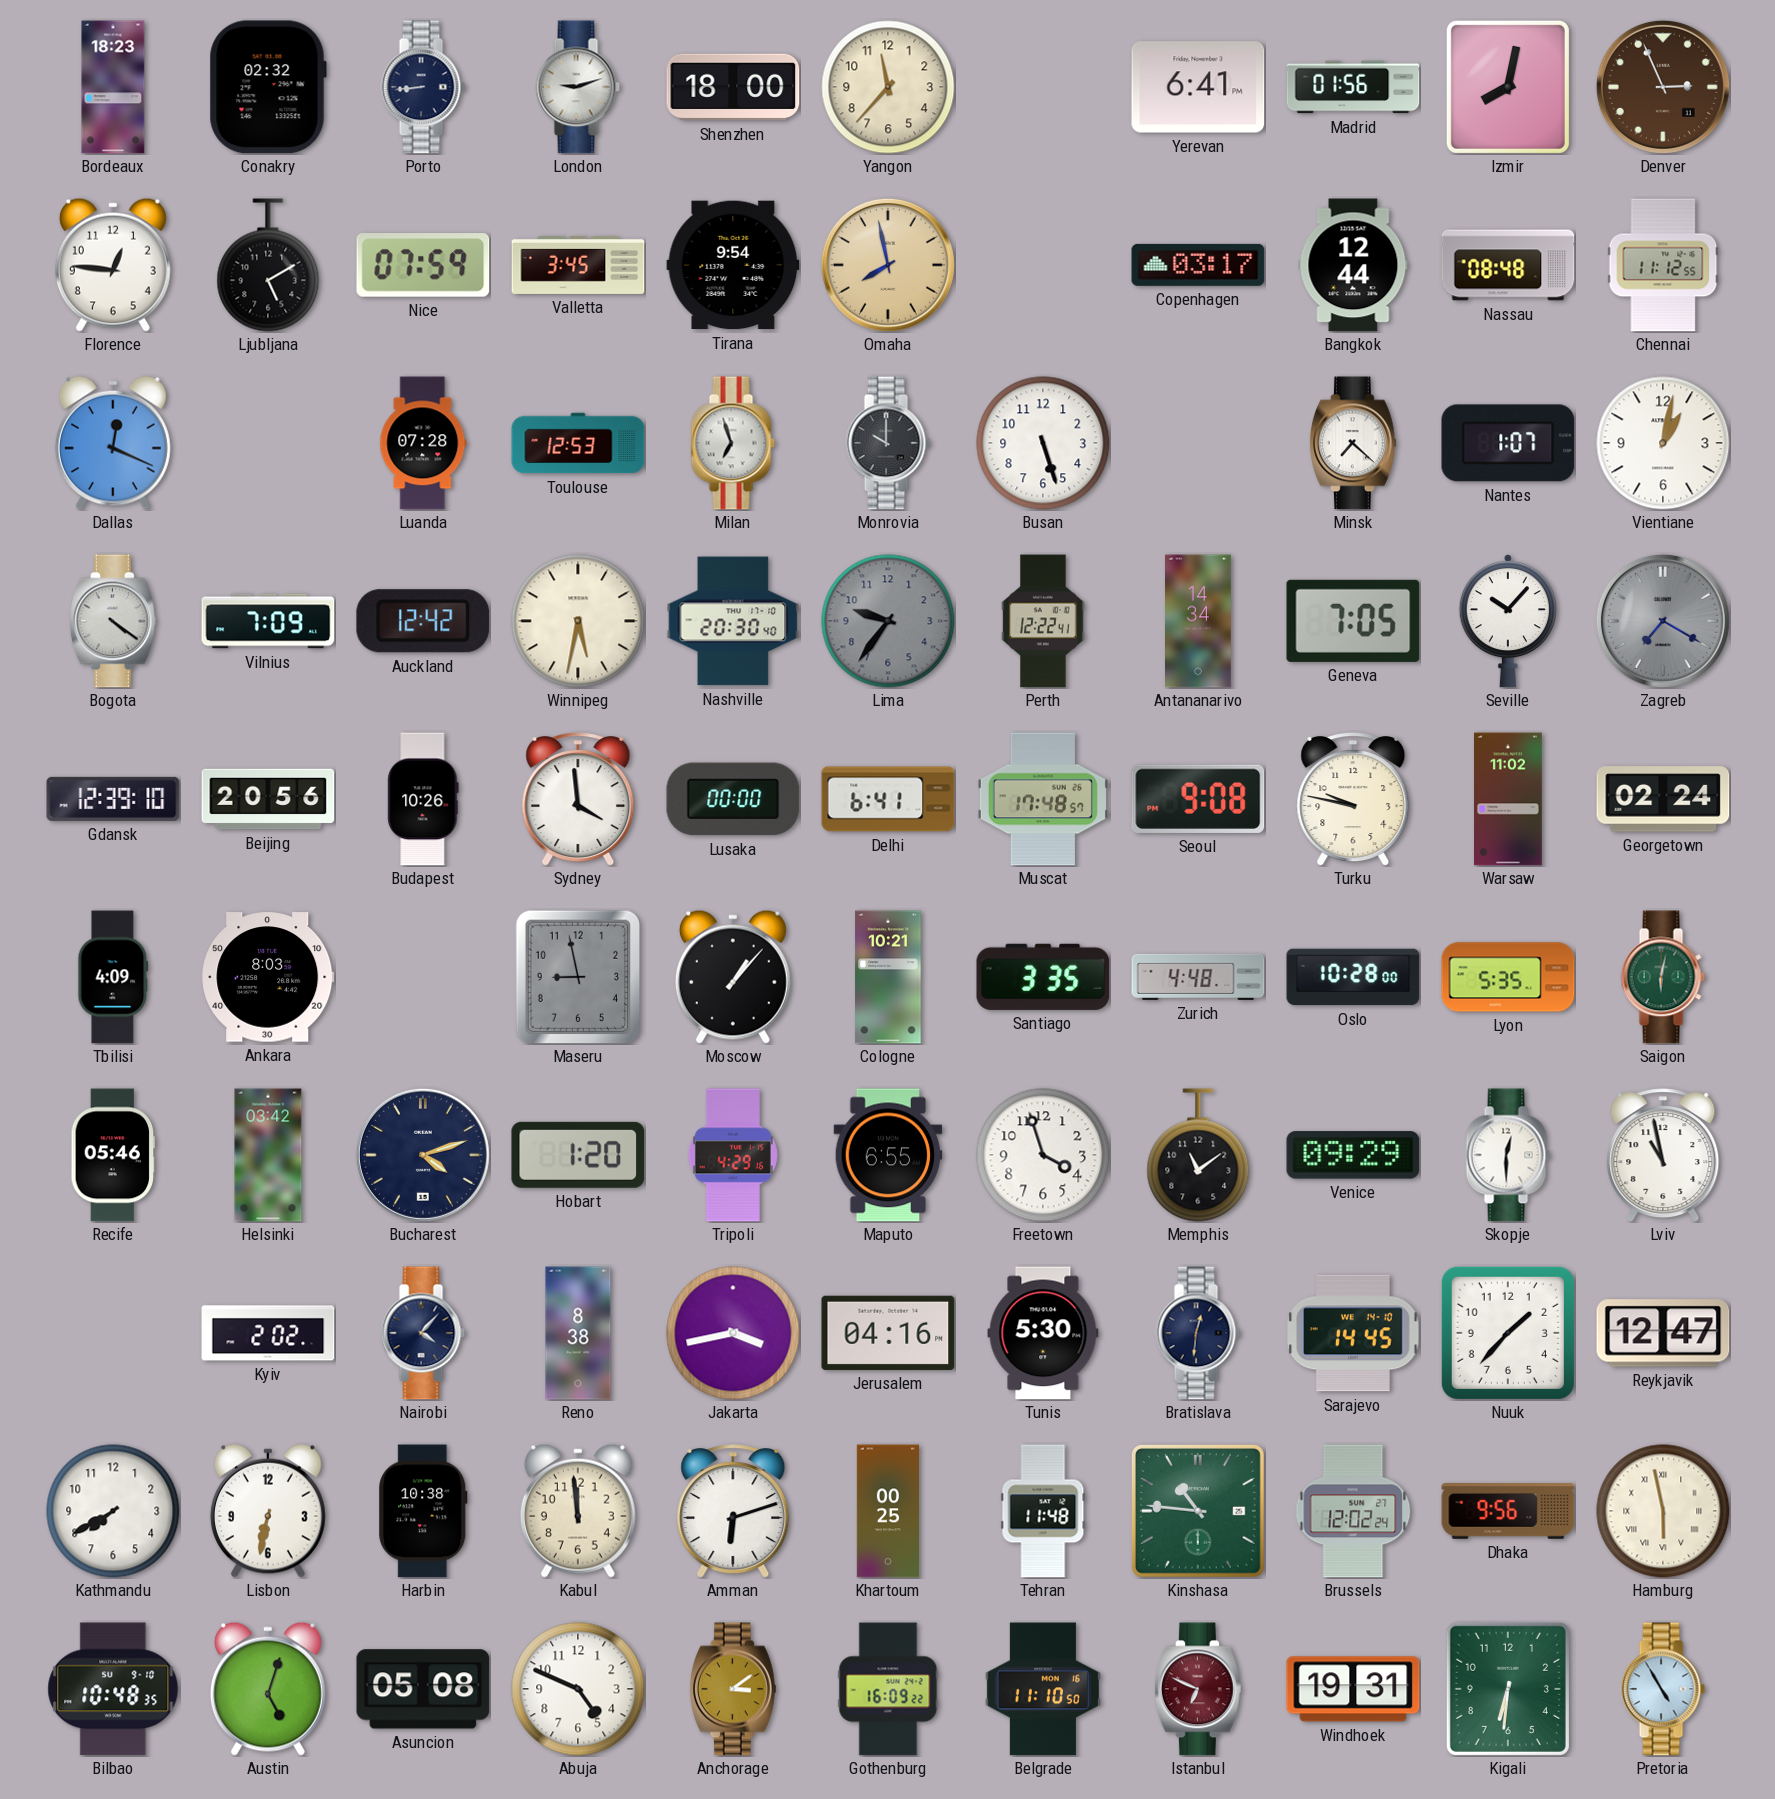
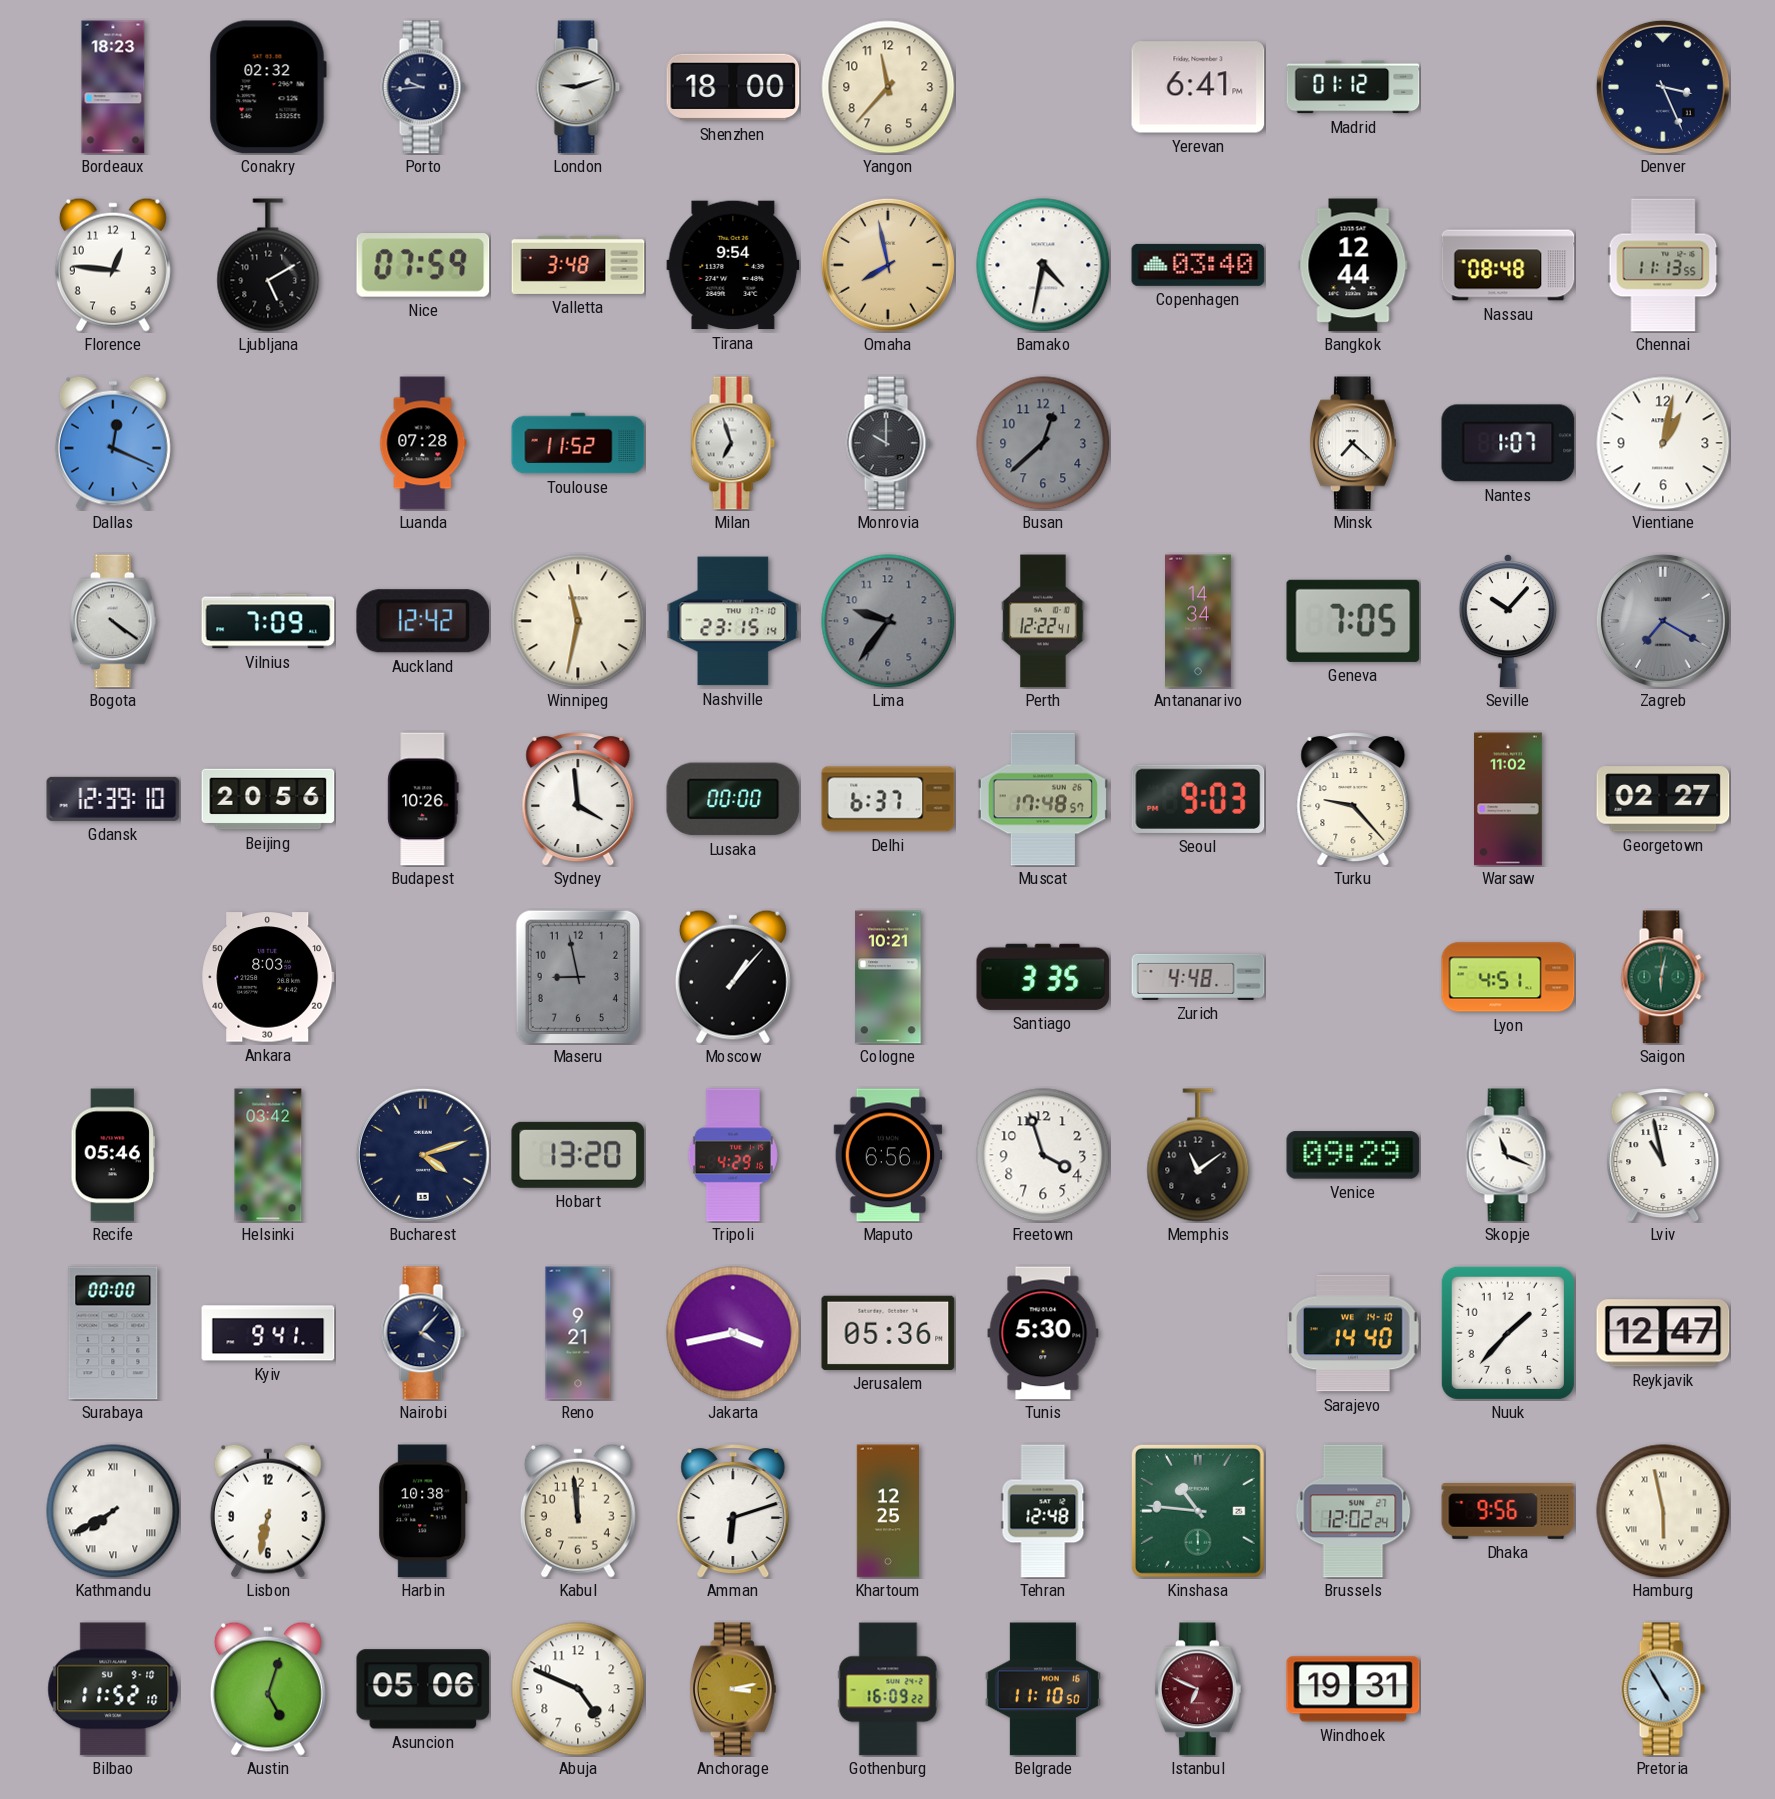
Porto: 8:44 -> 9:44 (423, 87)
Madrid: 01:56 -> 01:12 (1353, 87)
Izmir: 8:02 -> none (1508, 87)
Denver: 2:56 -> 3:26 (1663, 87)
Denver dial: brown -> navy (1663, 87)
Valletta: 3:45 -> 3:48 (578, 265)
Bamako: none -> 4:32 (1043, 265)
Copenhagen: 03:17 -> 03:40 (1198, 265)
Chennai: 11:12 -> 11:13 (1663, 265)
Toulouse: 12:53 -> 11:52 (578, 443)
Busan: 5:27 -> 12:38 (1043, 443)
Busan dial: white -> grey (1043, 443)
Winnipeg: 5:32 -> 11:32 (578, 621)
Nashville: 20:30 -> 23:15 (733, 621)
Delhi: 6:41 -> 6:37 (888, 799)
Seoul: 9:08 -> 9:03 (1198, 799)
Turku: 9:47 -> 9:23 (1353, 799)
Georgetown: 02:24 -> 02:27 (1663, 799)
Tbilisi: 4:09 -> none (113, 977)
Oslo: 10:28 -> none (1353, 977)
Lyon: 5:35 -> 4:51 (1508, 977)
Hobart: 1:20 -> 13:20 (578, 1155)
Maputo: 6:55 -> 6:56 (888, 1155)
Skopje: 12:30 -> 11:19 (1508, 1155)
Surabaya: none -> 00:00 (113, 1333)
Kyiv: 2:02 -> 9:41 (268, 1333)
Reno: 8:38 -> 9:21 (578, 1333)
Jerusalem: 04:16 -> 05:36 (888, 1333)
Bratislava: 12:31 -> none (1198, 1333)
Sarajevo: 14:45 -> 14:40 (1353, 1333)
Kathmandu numerals: Arabic -> Roman (113, 1511)
Khartoum: 00:25 -> 12:25 (887, 1511)
Tehran: 11:48 -> 12:48 (1043, 1511)
Bilbao: 10:48 -> 11:52 (113, 1689)
Asuncion: 05:08 -> 05:06 (423, 1689)
Anchorage: 3:09 -> 3:13 (733, 1689)
Kigali: 6:31 -> none (1508, 1689)
